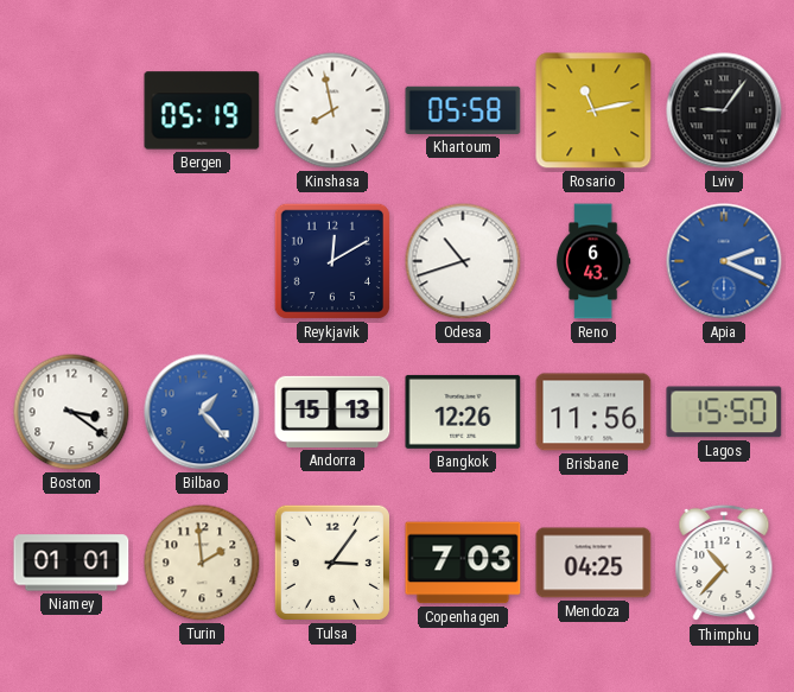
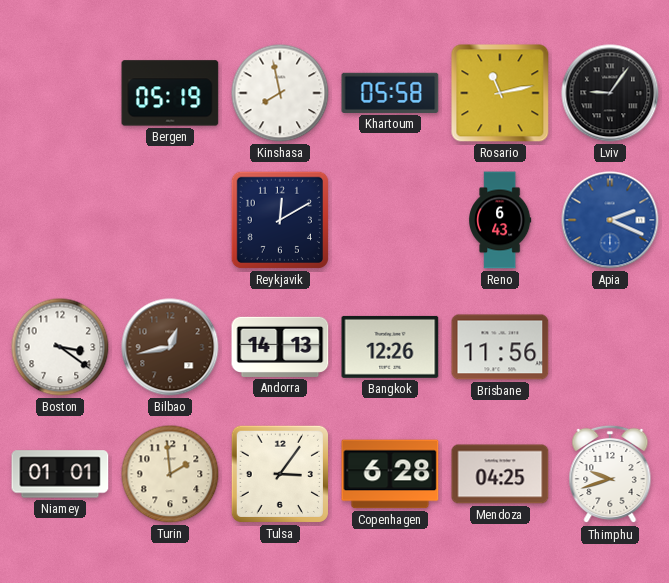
Odesa: 10:42 -> none (463, 261)
Bilbao: 1:23 -> 12:43 (170, 347)
Bilbao dial: blue -> brown (170, 347)
Andorra: 15:13 -> 14:13 (280, 347)
Lagos: 15:50 -> none (724, 412)
Copenhagen: 7:03 -> 6:28 (390, 474)
Thimphu: 10:37 -> 9:42 (610, 474)
